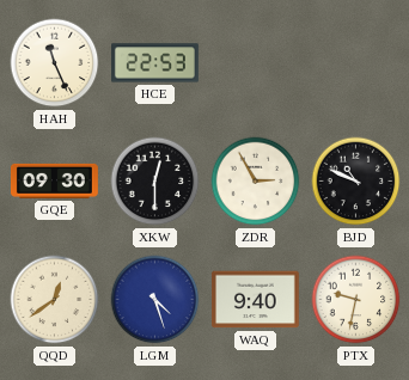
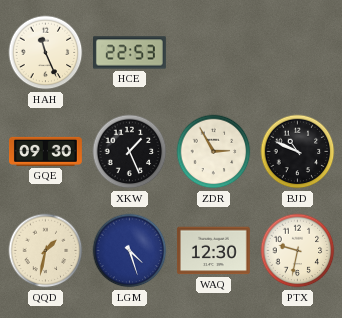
XKW: 12:30 -> 1:26 (130, 152)
QQD: 12:39 -> 1:32 (46, 251)
WAQ: 9:40 -> 12:30 (213, 251)
